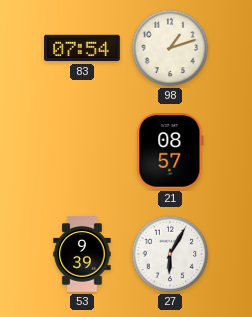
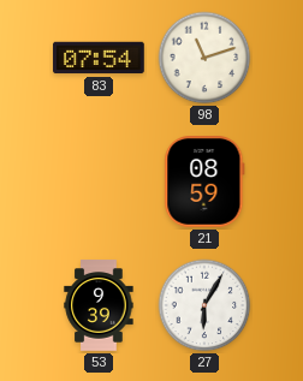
98: 1:12 -> 11:12 (204, 58)
21: 08:57 -> 08:59 (204, 183)
